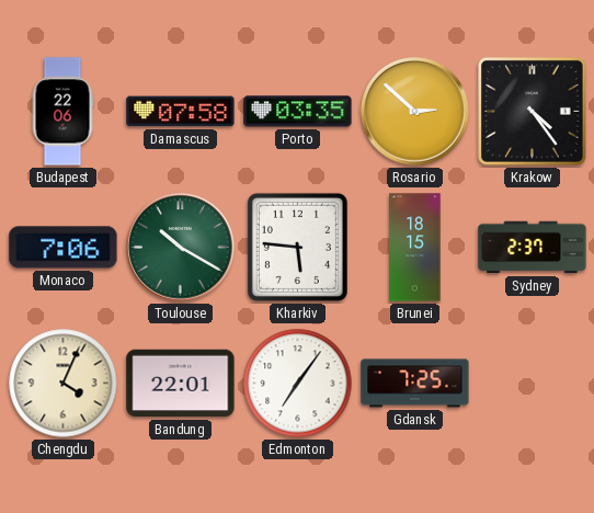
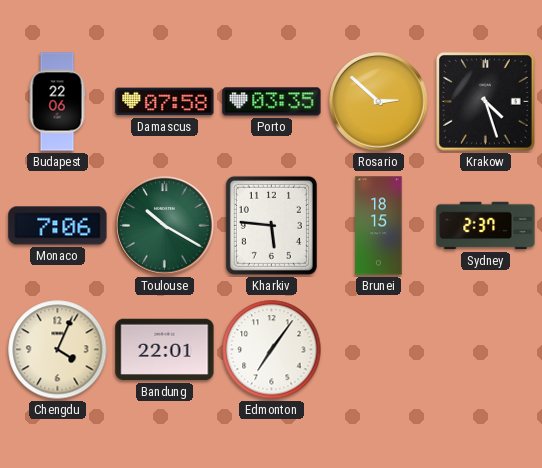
Krakow: 4:24 -> 4:27 (486, 102)
Gdansk: 7:25 -> none (415, 384)
